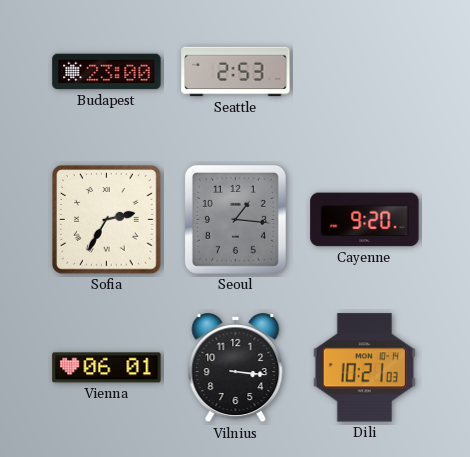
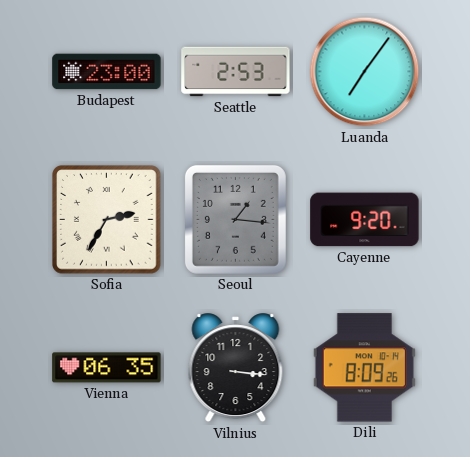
Luanda: none -> 7:06 (365, 72)
Vienna: 06:01 -> 06:35 (107, 368)
Dili: 10:21 -> 8:09 (364, 368)
